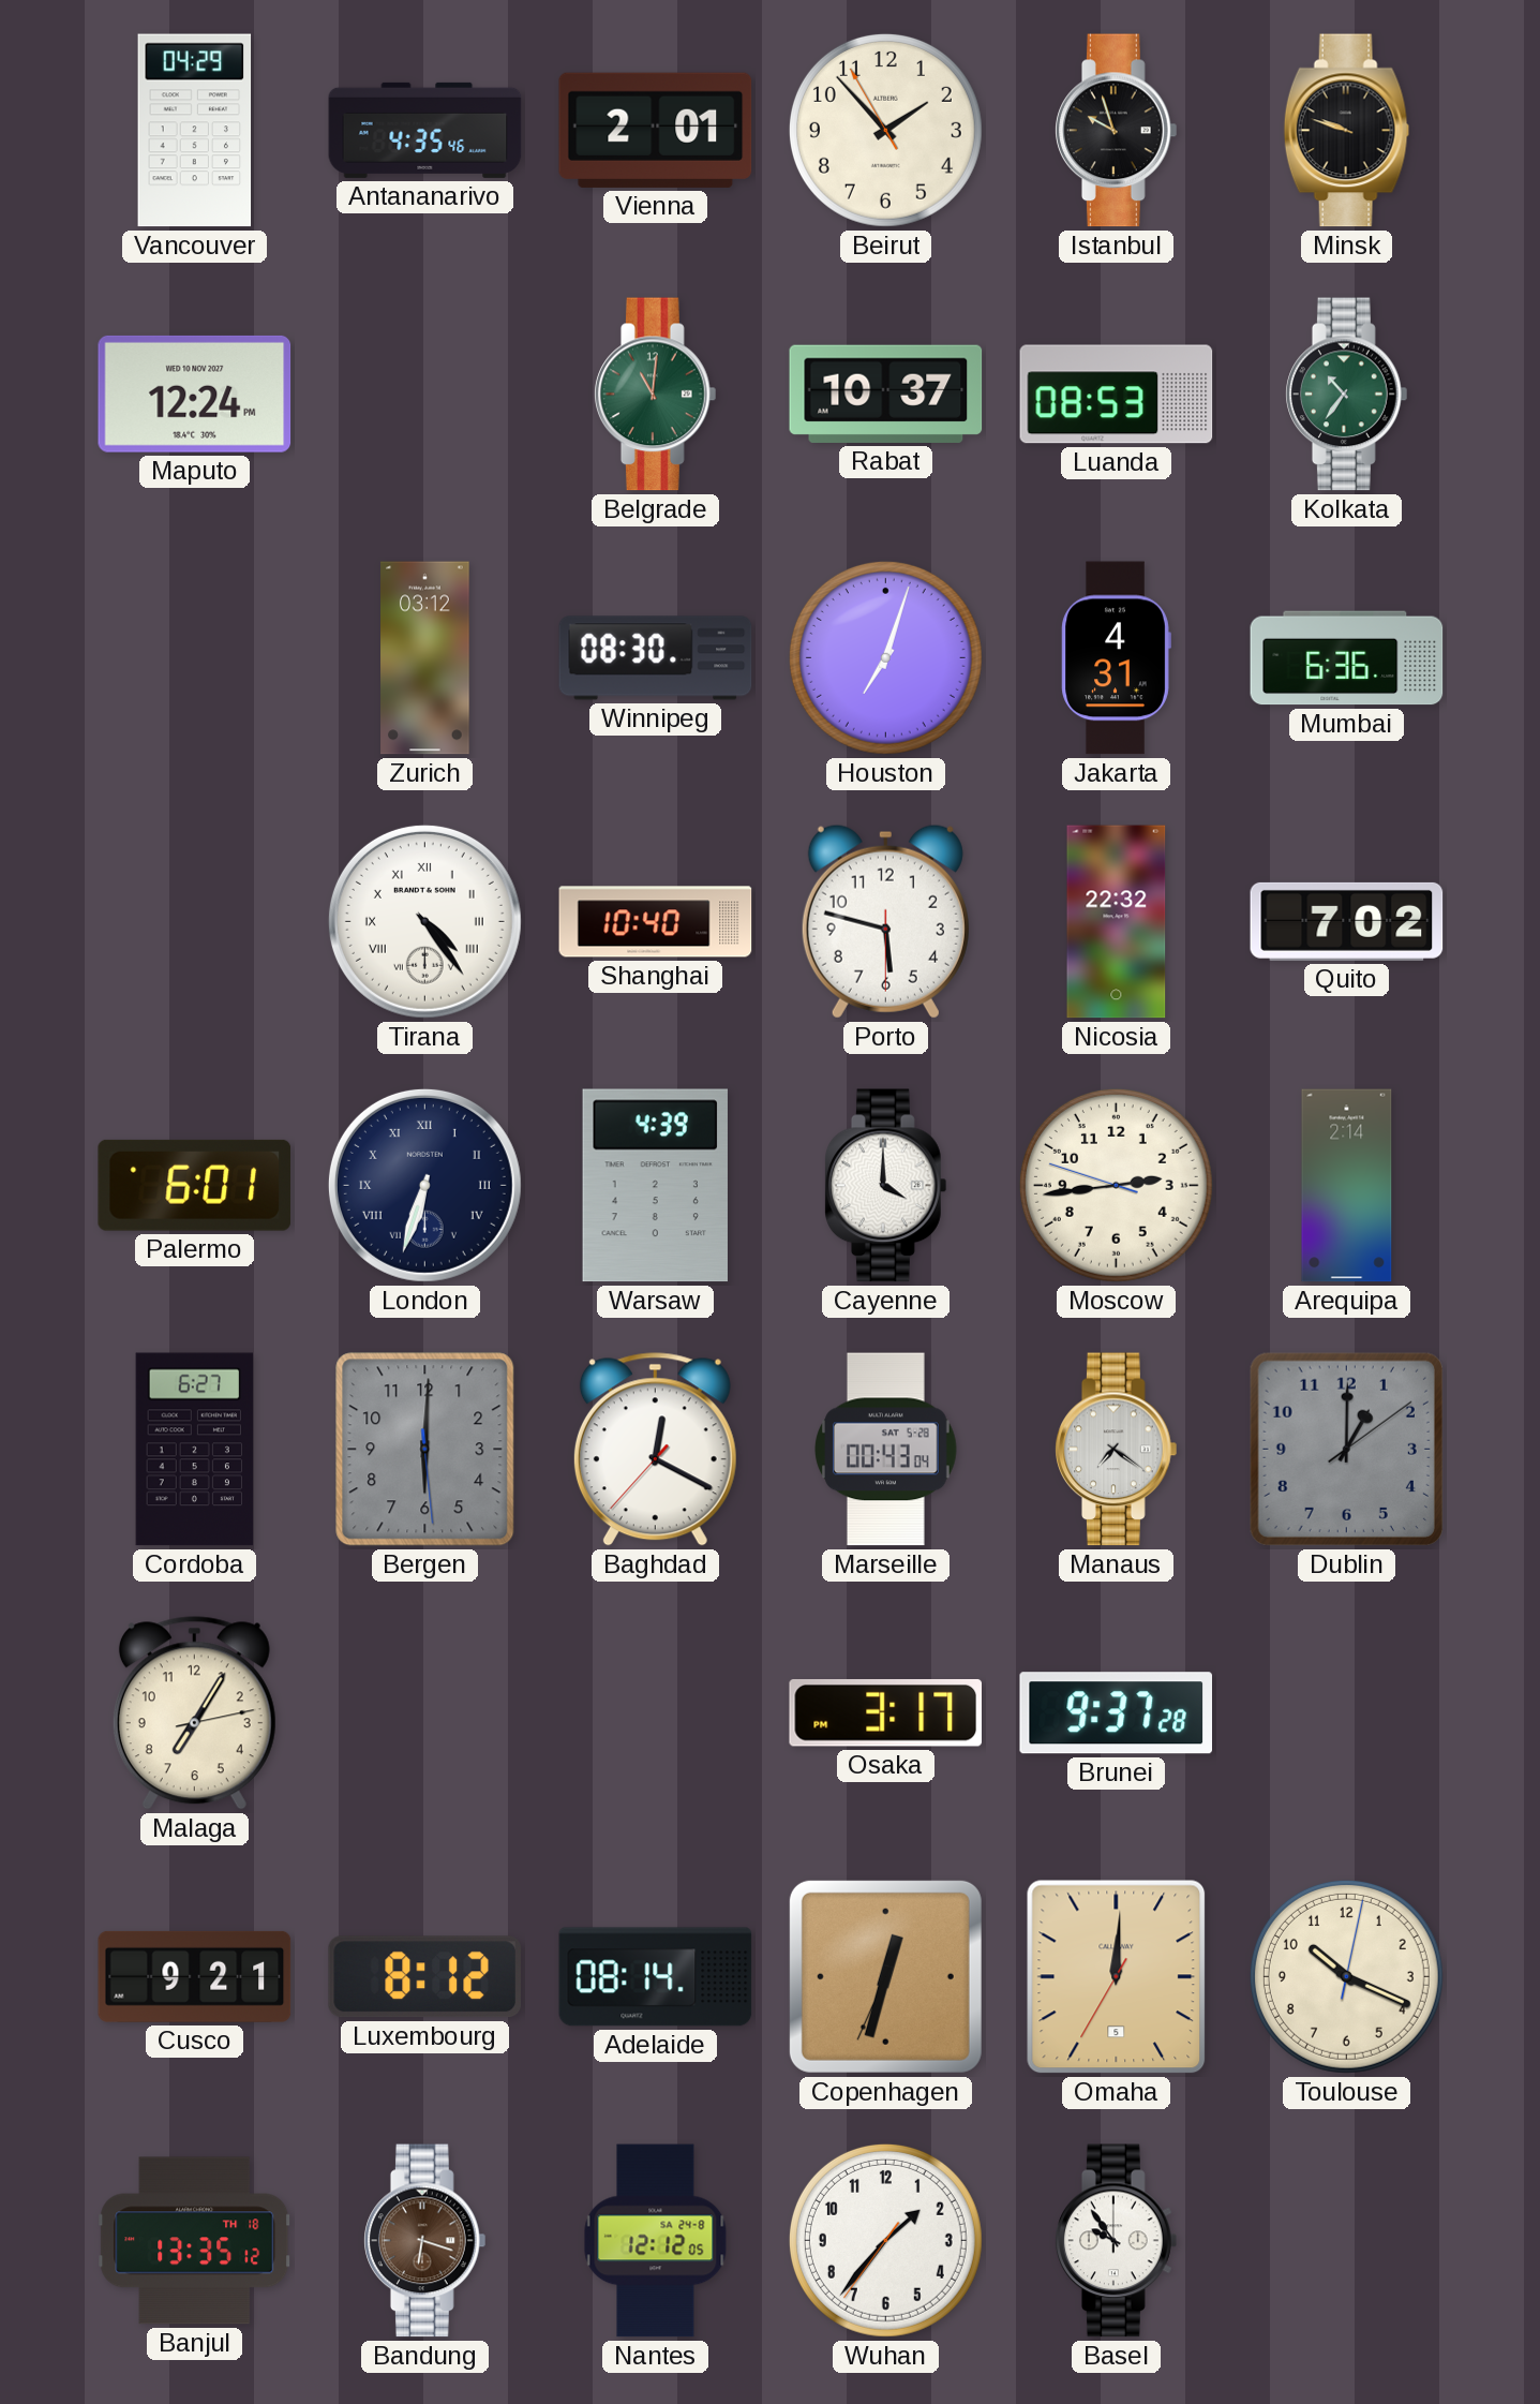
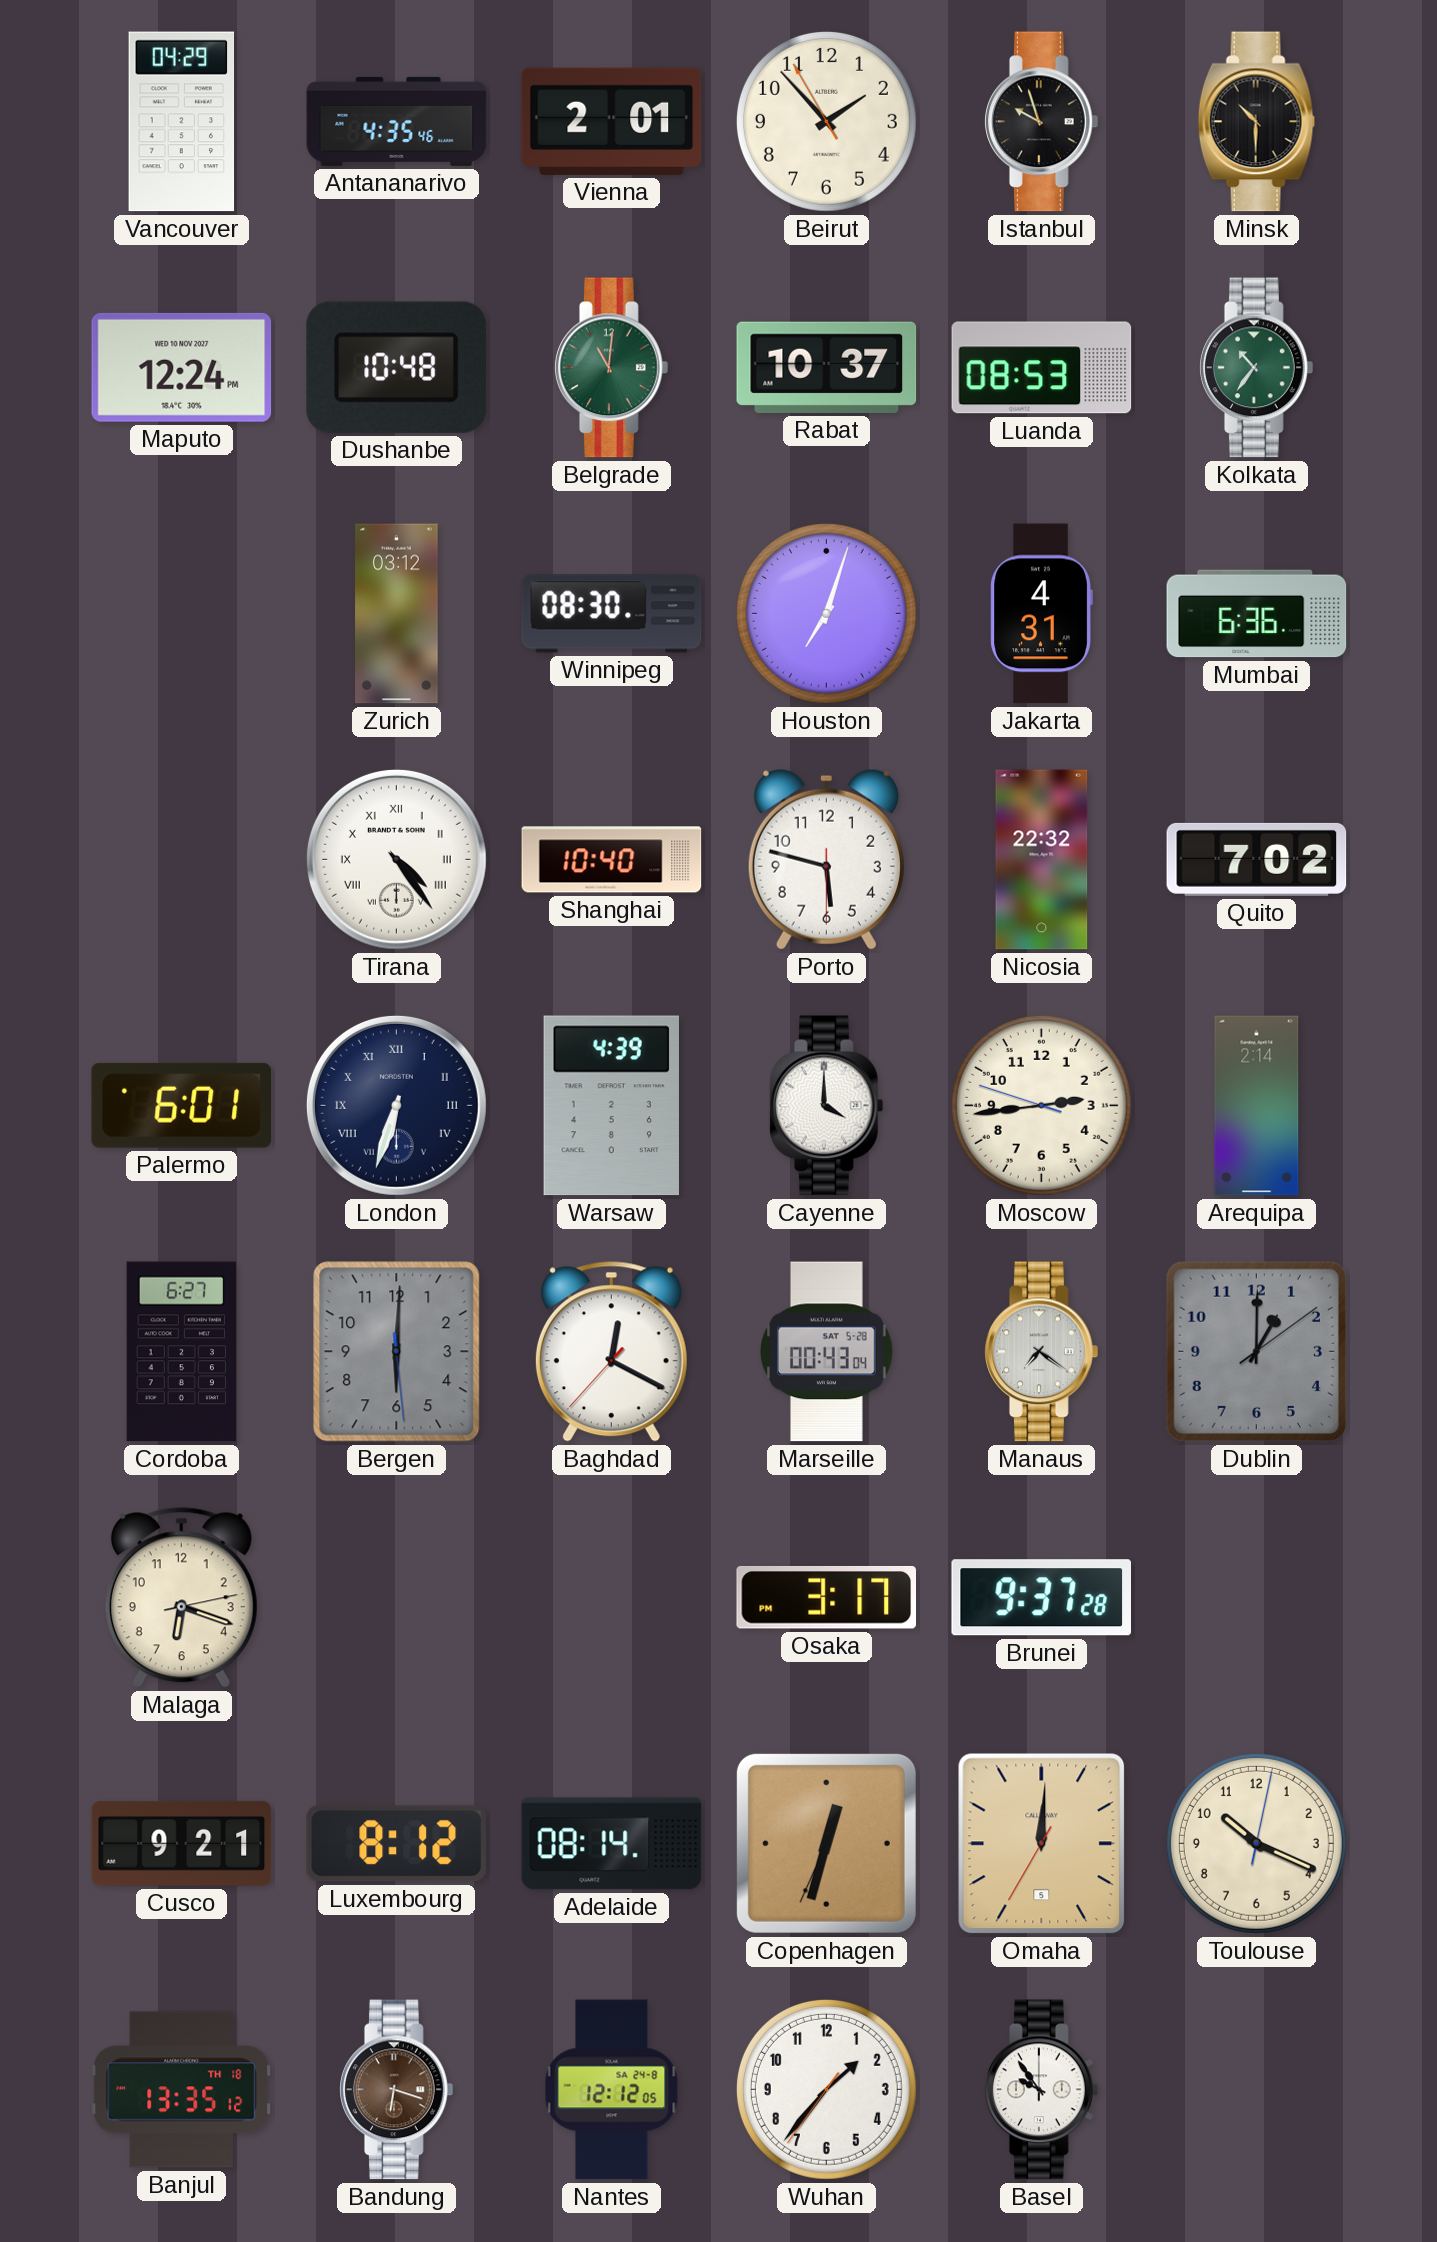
Minsk: 9:48 -> 10:30 (1257, 122)
Dushanbe: none -> 10:48 (396, 367)
Malaga: 7:05 -> 6:18 (181, 1598)
